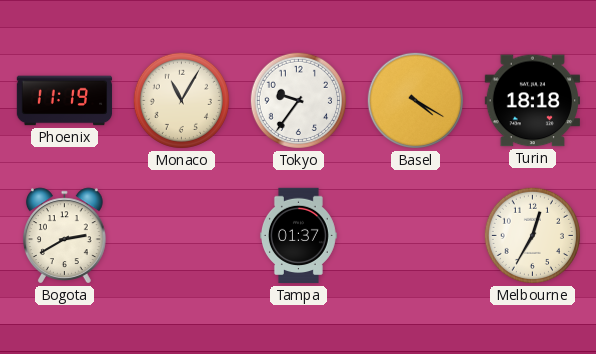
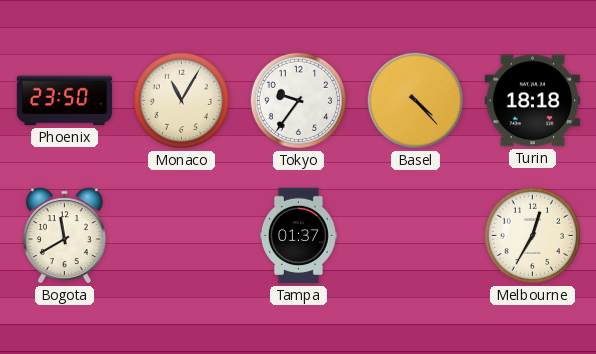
Phoenix: 11:19 -> 23:50 (65, 101)
Basel: 4:20 -> 4:23 (415, 100)
Bogota: 2:40 -> 11:40 (64, 236)
